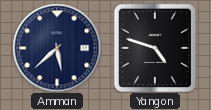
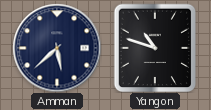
Yangon: 4:48 -> 10:48 (155, 48)
